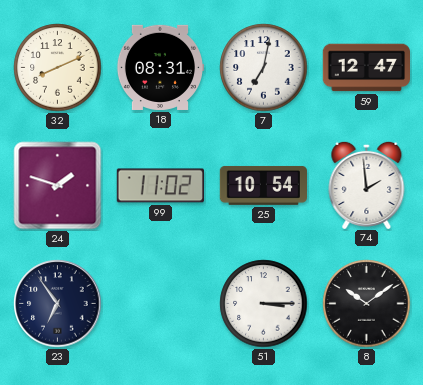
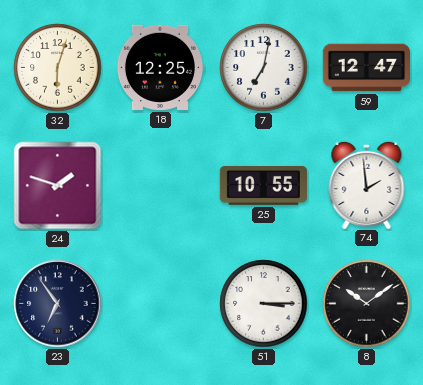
32: 8:11 -> 6:03 (58, 68)
18: 08:31 -> 12:25 (159, 67)
99: 11:02 -> none (160, 186)
25: 10:54 -> 10:55 (263, 185)
